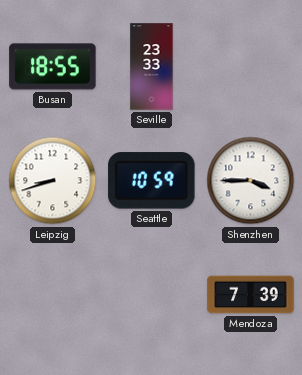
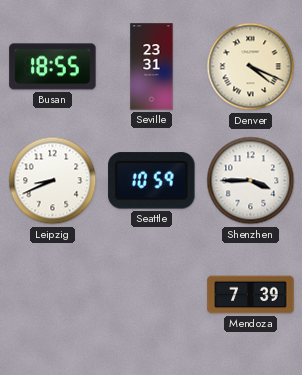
Seville: 23:33 -> 23:31 (152, 67)
Denver: none -> 4:19 (251, 67)
Leipzig: 8:42 -> 8:41 (53, 181)
